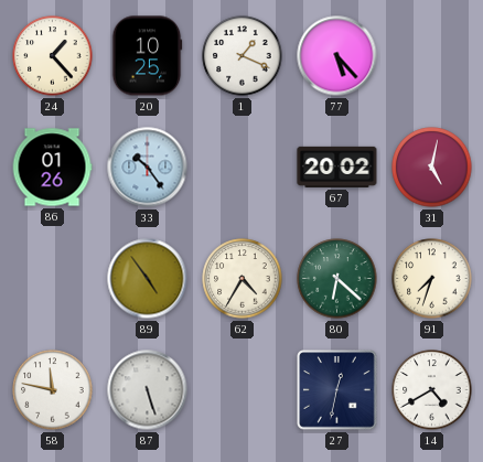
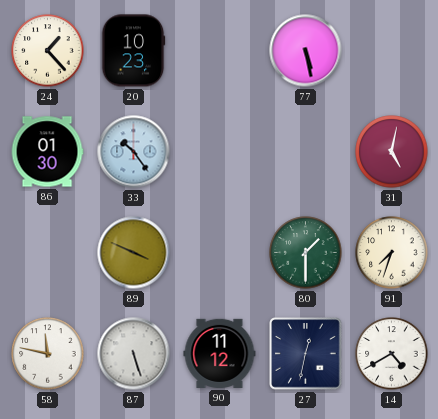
20: 10:25 -> 10:23 (133, 51)
1: 1:19 -> none (243, 56)
77: 5:23 -> 5:28 (306, 51)
86: 01:26 -> 01:30 (47, 152)
67: 20:02 -> none (337, 166)
89: 4:54 -> 3:49 (134, 253)
62: 4:35 -> none (243, 279)
80: 6:22 -> 1:30 (306, 253)
90: none -> 11:12 (220, 353)
